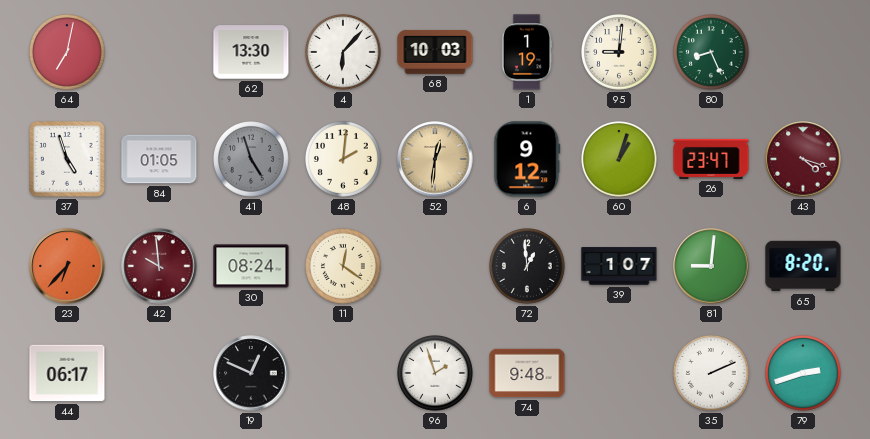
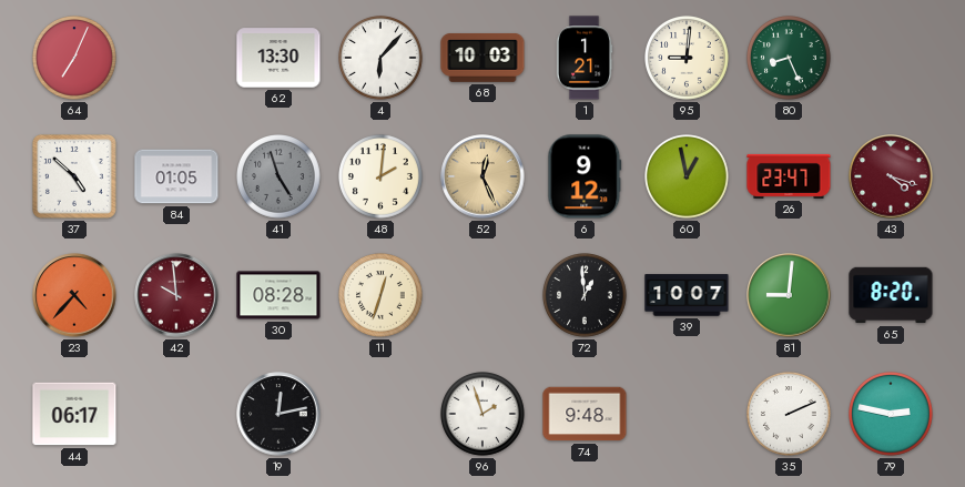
64: 7:02 -> 7:04 (75, 59)
1: 1:19 -> 1:21 (585, 58)
37: 4:57 -> 4:52 (75, 177)
52: 12:31 -> 12:26 (482, 176)
60: 1:03 -> 12:58 (688, 177)
23: 6:37 -> 4:37 (74, 295)
30: 08:24 -> 08:28 (278, 295)
11: 12:21 -> 12:33 (382, 296)
39: 1:07 -> 10:07 (687, 295)
19: 12:49 -> 12:13 (278, 414)
79: 2:42 -> 2:47 (892, 415)
